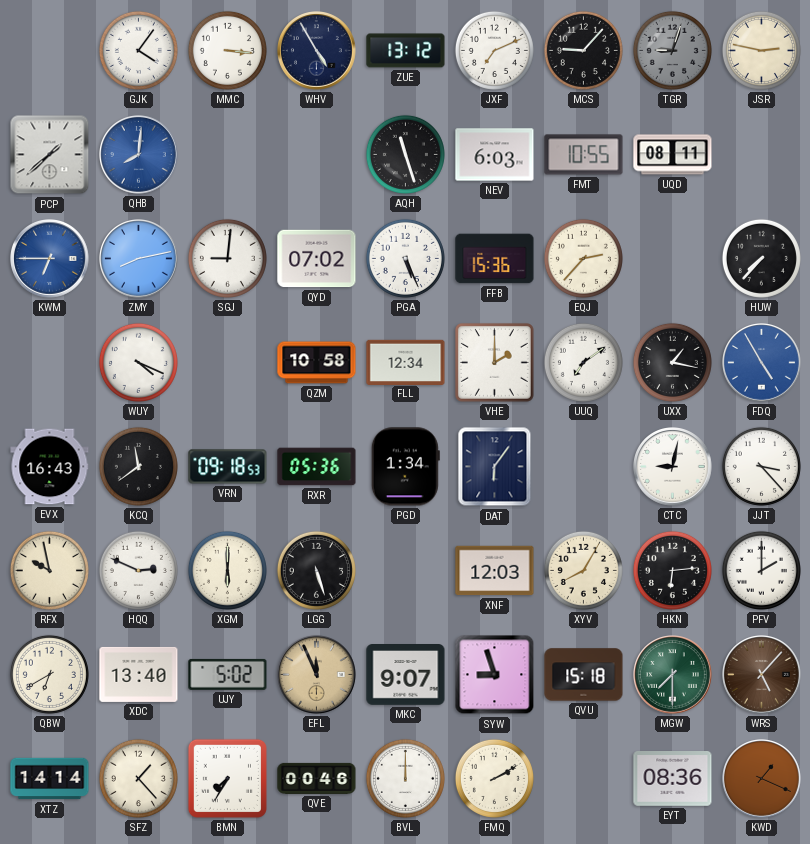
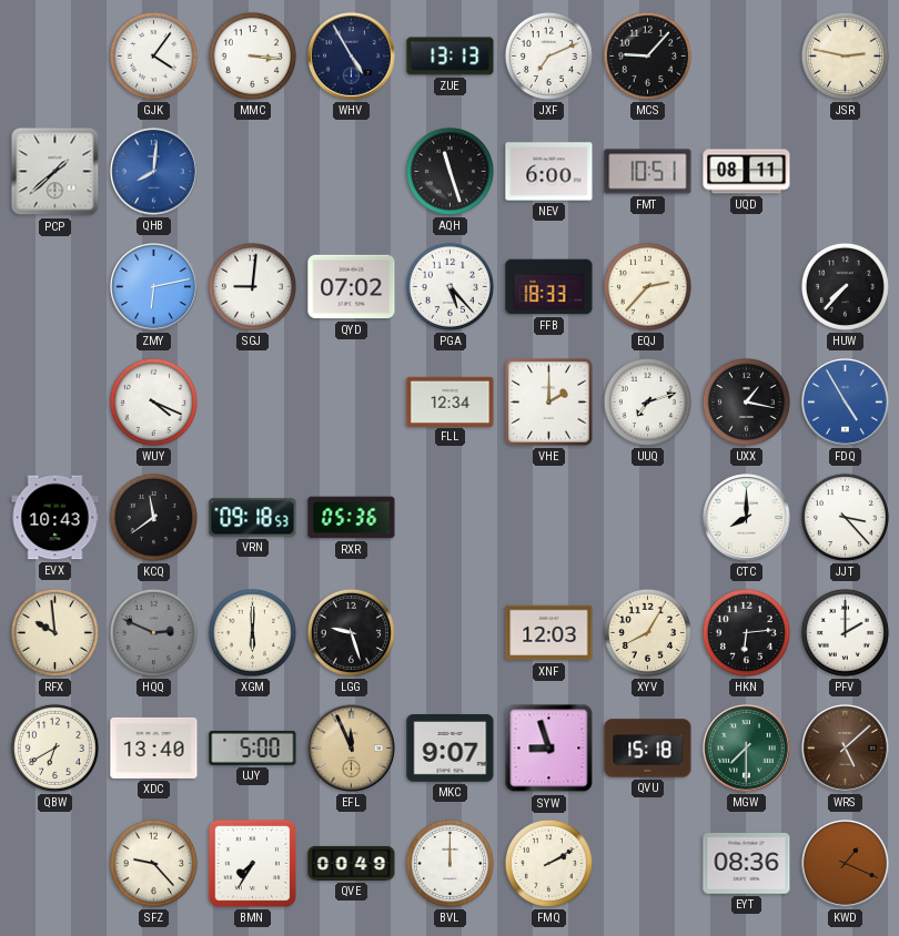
ZUE: 13:12 -> 13:13 (451, 57)
TGR: 9:03 -> none (672, 50)
NEV: 6:03 -> 6:00 (549, 172)
FMT: 10:55 -> 10:51 (648, 172)
KWM: 6:45 -> none (50, 259)
ZMY: 8:13 -> 6:13 (154, 287)
PGA: 5:26 -> 5:23 (449, 286)
FFB: 15:36 -> 18:33 (549, 287)
QZM: 10:58 -> none (317, 363)
UUQ: 7:09 -> 7:12 (647, 401)
EVX: 16:43 -> 10:43 (55, 518)
PGD: 1:34 -> none (405, 467)
DAT: 6:06 -> none (495, 467)
CTC: 9:02 -> 8:00 (747, 518)
RFX: 9:58 -> 9:59 (54, 632)
HQQ dial: white -> grey (153, 632)
LGG: 5:27 -> 9:27 (351, 632)
UJY: 5:02 -> 5:00 (253, 747)
WRS: 5:07 -> 5:08 (846, 749)
XTZ: 14:14 -> none (50, 779)
SFZ: 1:23 -> 9:23 (153, 863)
QVE: 00:46 -> 00:49 (352, 863)
